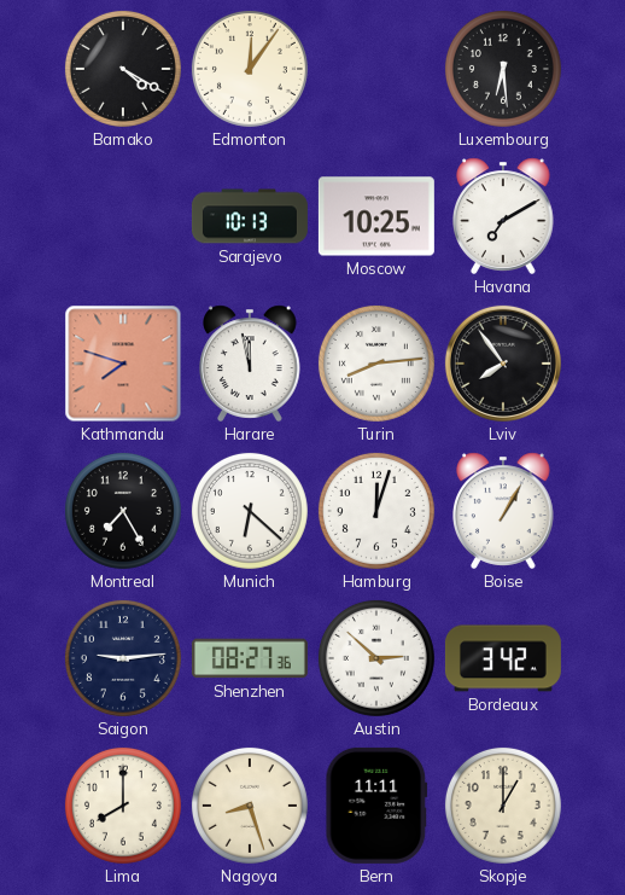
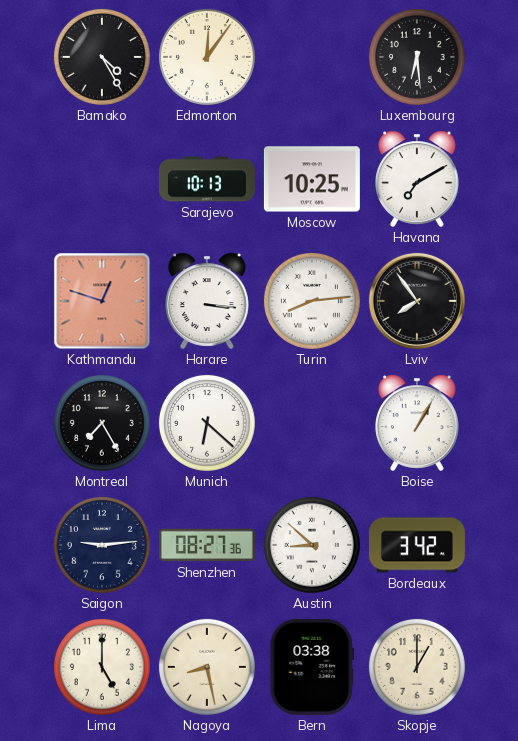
Bamako: 4:20 -> 4:25 (102, 57)
Kathmandu: 7:48 -> 12:48 (102, 301)
Harare: 11:58 -> 3:16 (208, 301)
Hamburg: 12:03 -> none (376, 511)
Austin: 2:52 -> 8:52 (312, 545)
Lima: 8:00 -> 5:00 (102, 667)
Nagoya: 8:27 -> 8:28 (207, 667)
Bern: 11:11 -> 03:38 (312, 667)
